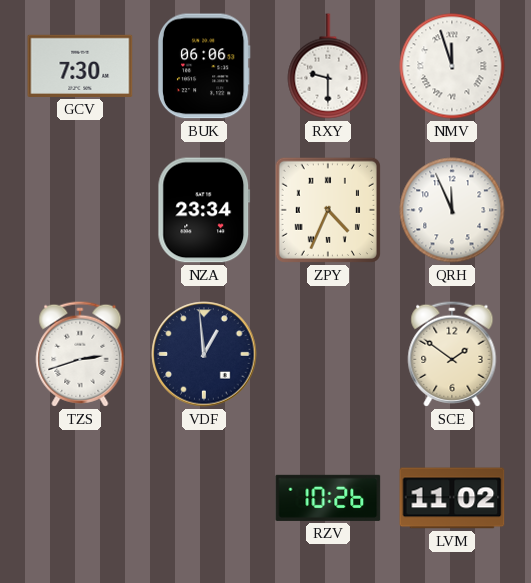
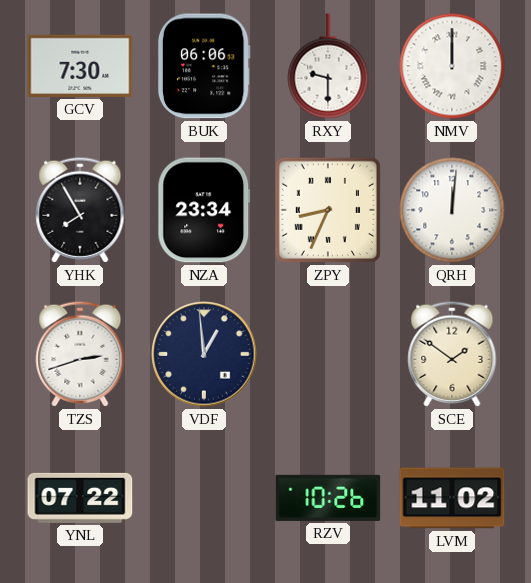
NMV: 11:57 -> 12:00 (452, 66)
YHK: none -> 7:55 (80, 210)
ZPY: 4:34 -> 8:34 (328, 210)
QRH: 11:56 -> 12:01 (452, 210)
YNL: none -> 07:22 (80, 498)
